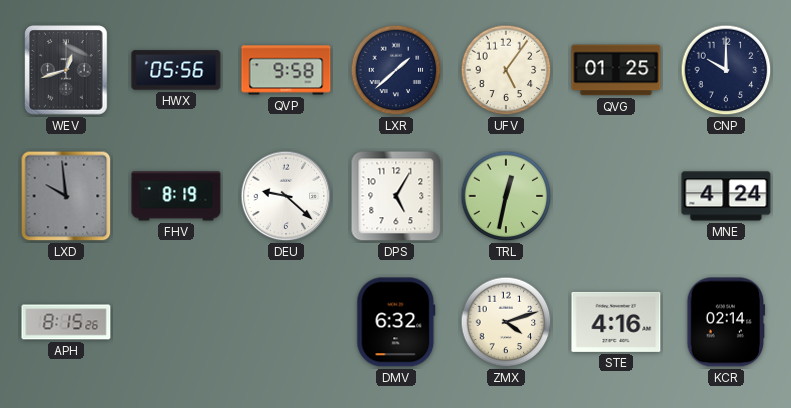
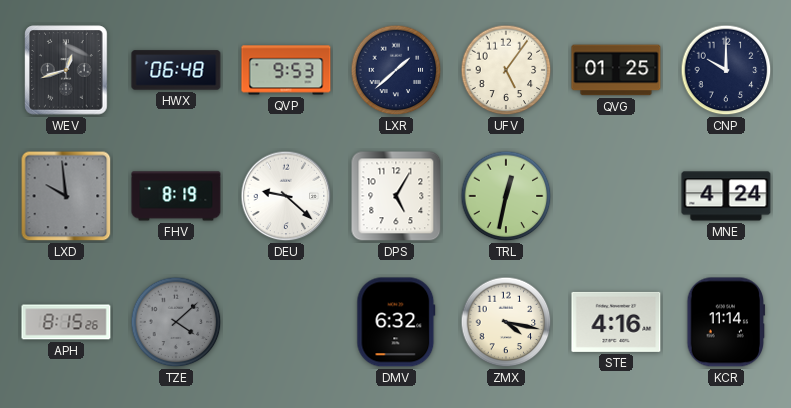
HWX: 05:56 -> 06:48 (176, 70)
QVP: 9:58 -> 9:53 (286, 70)
TZE: none -> 4:08 (176, 322)
ZMX: 4:12 -> 4:17 (506, 322)
KCR: 02:14 -> 11:14 (726, 322)
